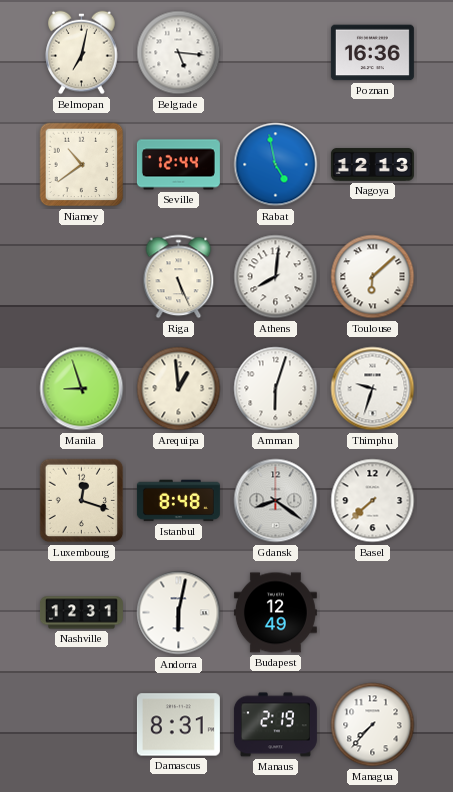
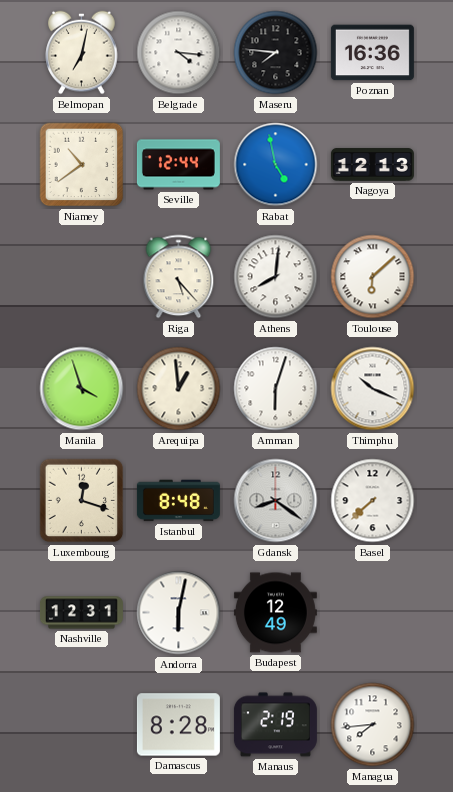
Belgrade: 5:16 -> 4:16 (179, 53)
Maseru: none -> 7:46 (276, 53)
Riga: 5:26 -> 5:23 (179, 277)
Manila: 8:57 -> 3:57 (82, 389)
Thimphu: 9:33 -> 10:19 (373, 389)
Damascus: 8:31 -> 8:28 (178, 725)
Managua: 7:37 -> 7:44 (373, 725)
